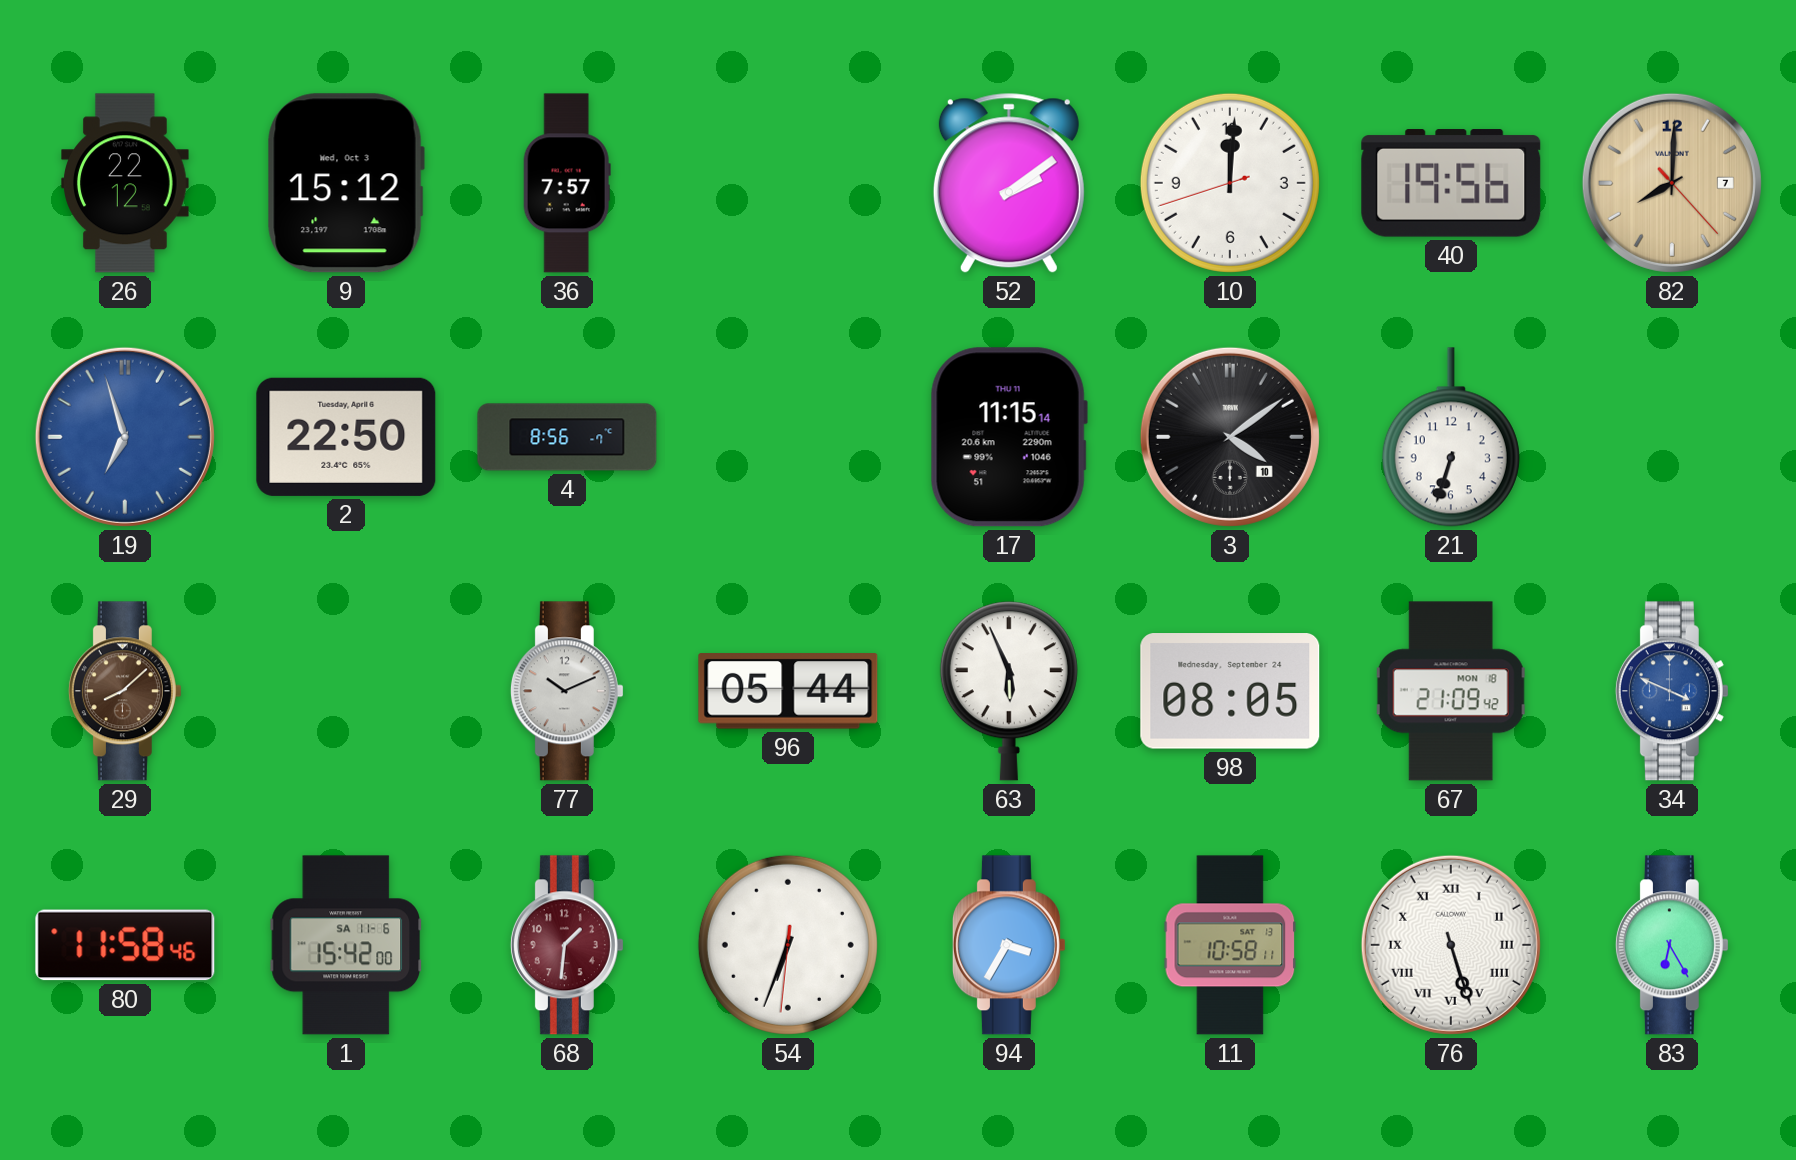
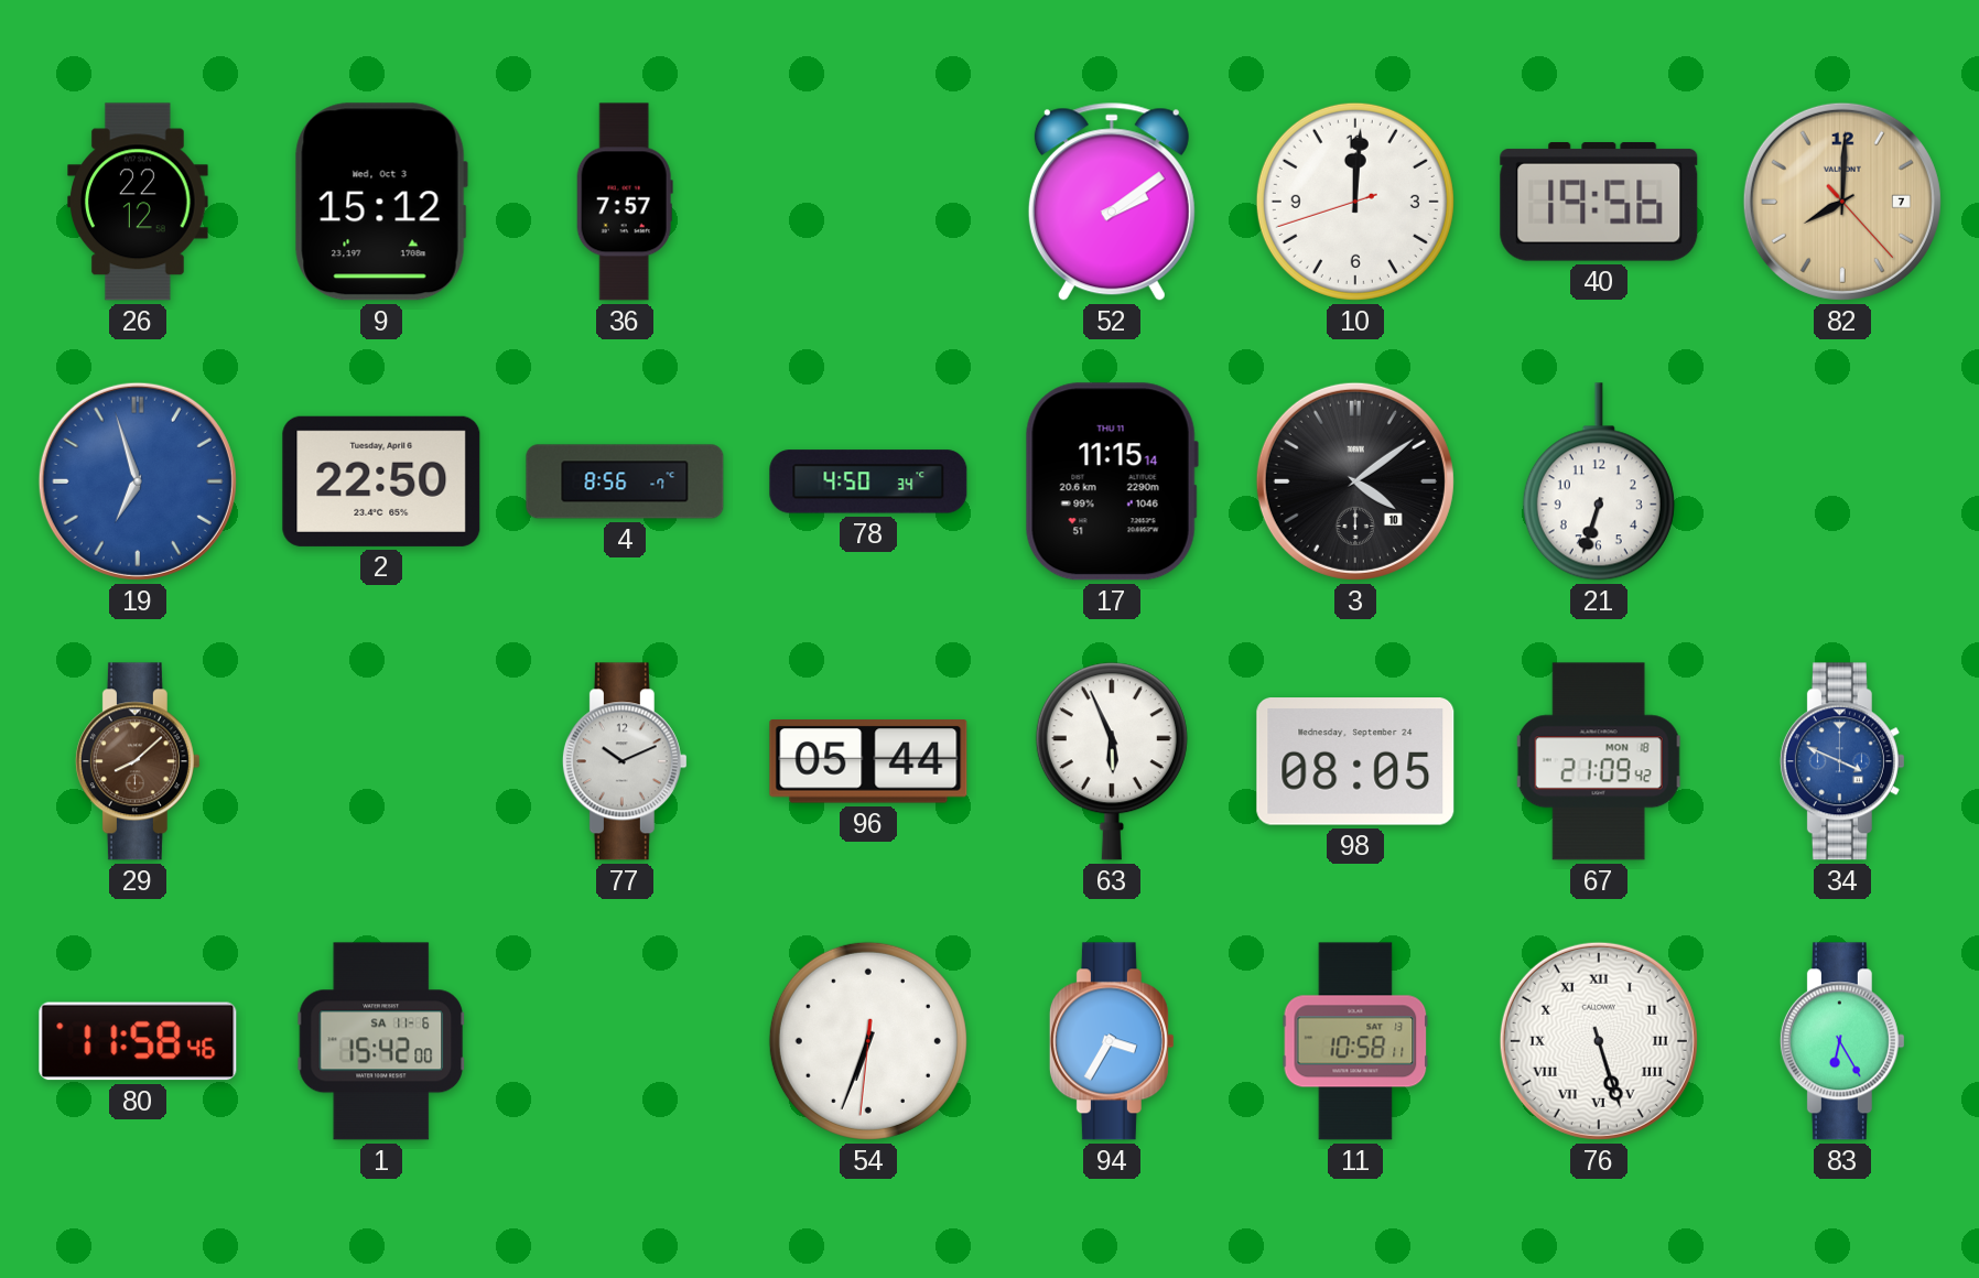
78: none -> 4:50 (868, 481)
68: 1:31 -> none (567, 945)
